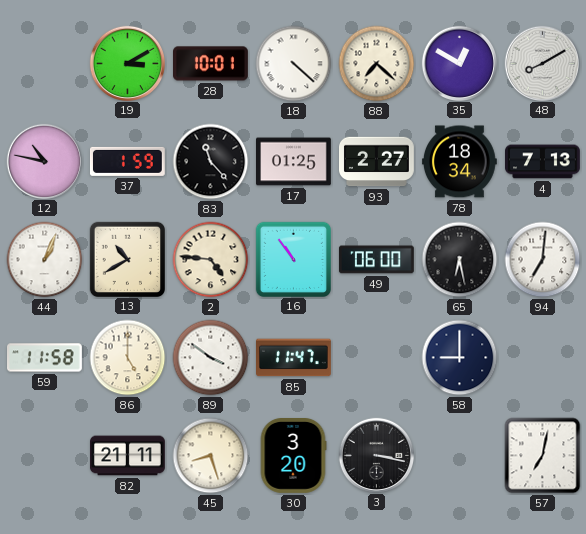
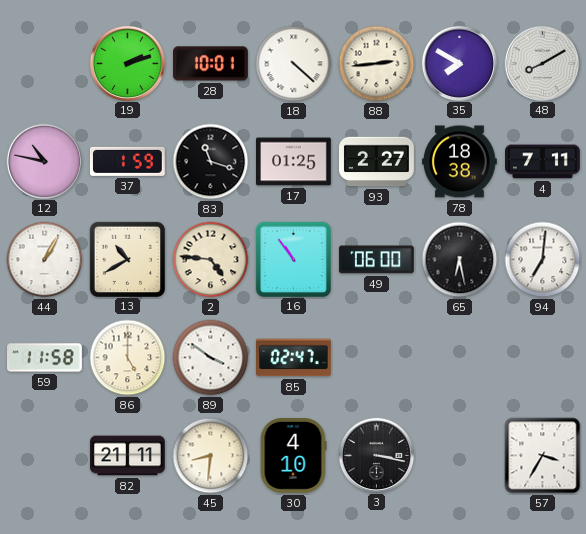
19: 3:10 -> 2:12 (127, 63)
88: 7:22 -> 2:44 (377, 64)
35: 12:50 -> 7:50 (459, 63)
83: 11:23 -> 11:18 (211, 162)
78: 18:34 -> 18:38 (460, 162)
4: 7:13 -> 7:11 (543, 162)
44: 1:04 -> 1:05 (45, 260)
85: 11:47 -> 02:47 (294, 358)
58: 9:00 -> none (460, 358)
45: 8:27 -> 8:31 (211, 456)
30: 3:20 -> 4:10 (293, 456)
57: 7:02 -> 3:35 (543, 456)
